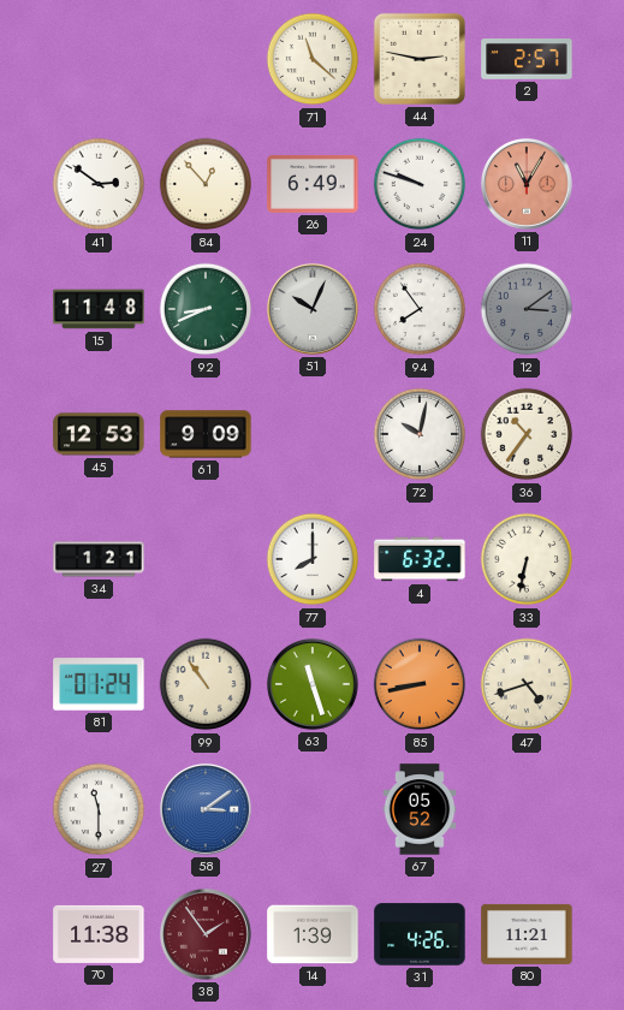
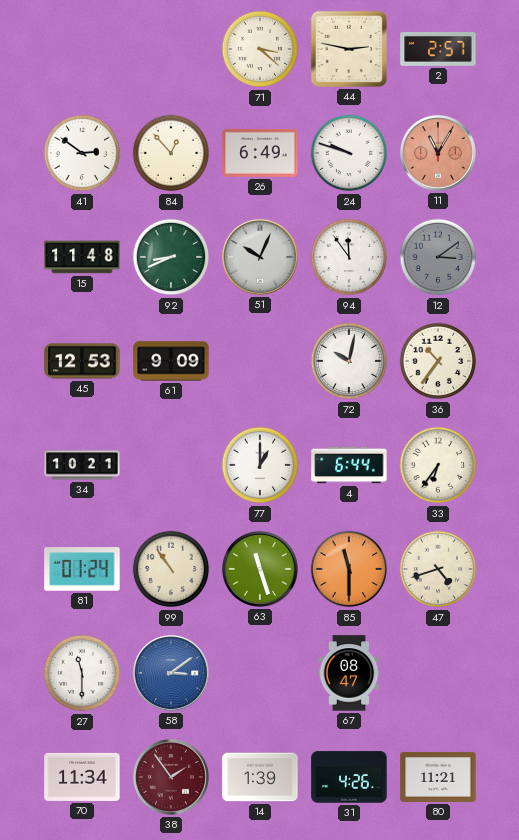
71: 11:22 -> 3:22 (260, 49)
94: 7:54 -> 11:54 (349, 257)
34: 1:21 -> 10:21 (82, 465)
77: 8:00 -> 1:00 (260, 465)
4: 6:32 -> 6:44 (349, 465)
33: 6:32 -> 6:36 (438, 465)
85: 8:43 -> 11:30 (349, 569)
67: 05:52 -> 08:47 (349, 673)
70: 11:38 -> 11:34 (82, 777)
